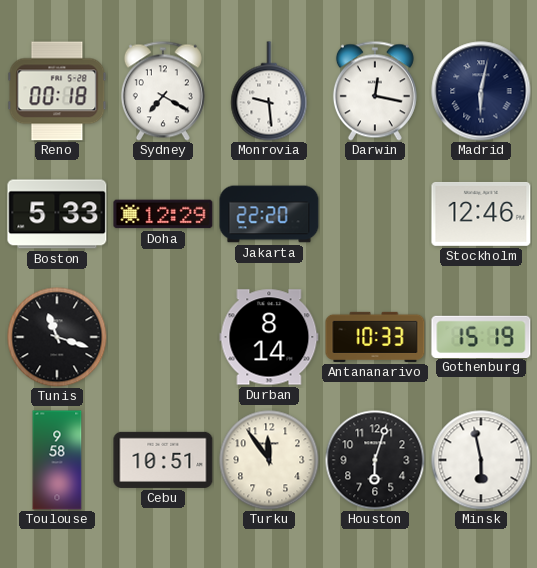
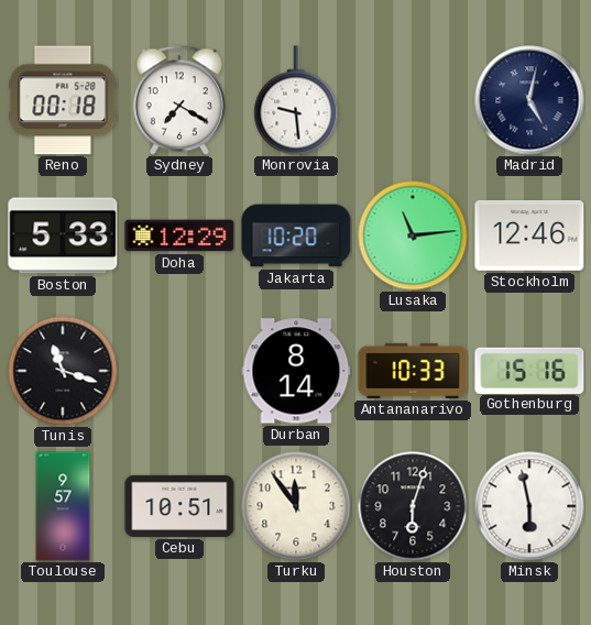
Darwin: 12:17 -> none (375, 91)
Madrid: 6:02 -> 5:02 (529, 100)
Jakarta: 22:20 -> 10:20 (296, 235)
Lusaka: none -> 11:14 (413, 235)
Gothenburg: 15:19 -> 15:16 (529, 370)
Toulouse: 9:58 -> 9:57 (63, 506)
